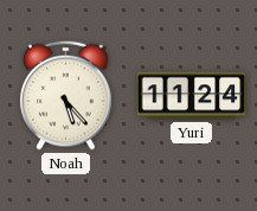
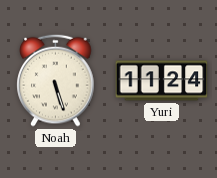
Noah: 5:23 -> 5:27 (56, 80)
